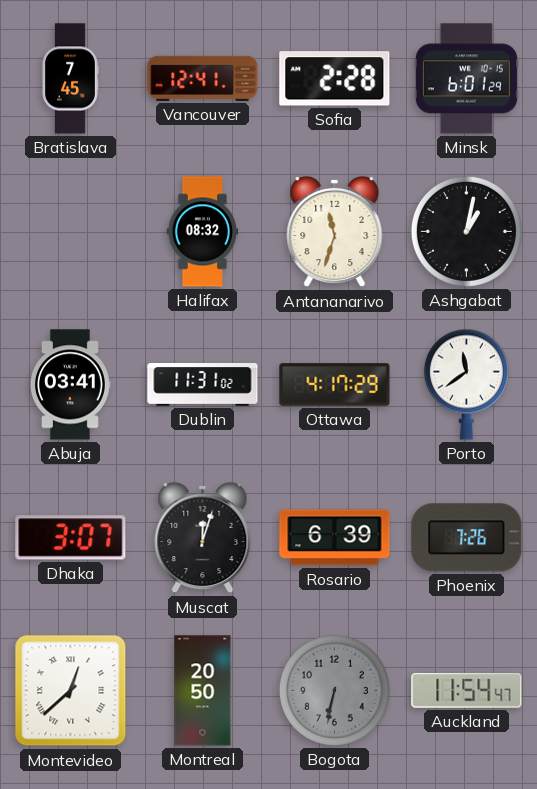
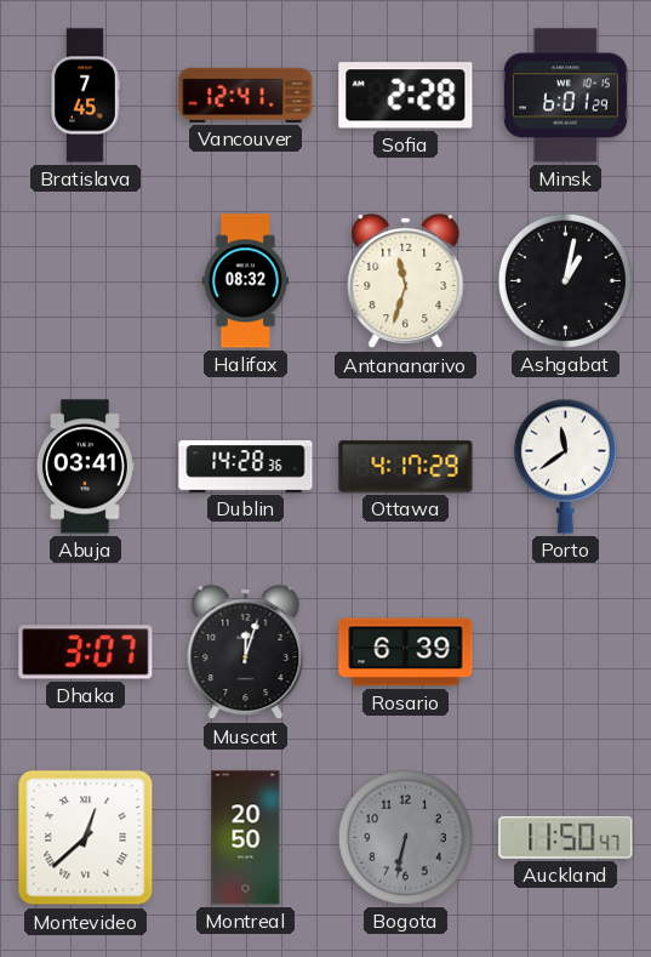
Dublin: 11:31 -> 14:28 (246, 467)
Phoenix: 7:26 -> none (467, 538)
Auckland: 11:54 -> 11:50 (566, 838)
